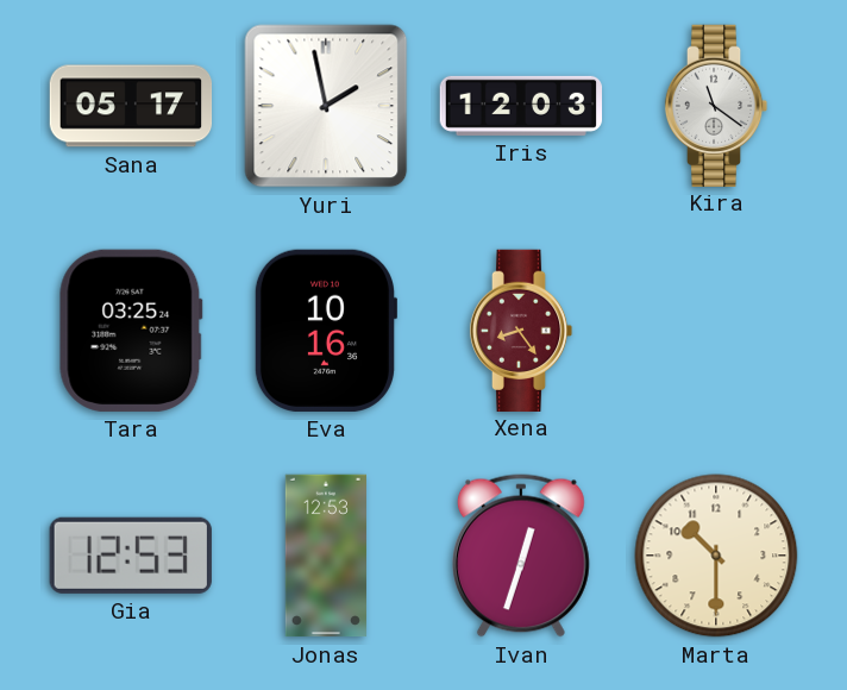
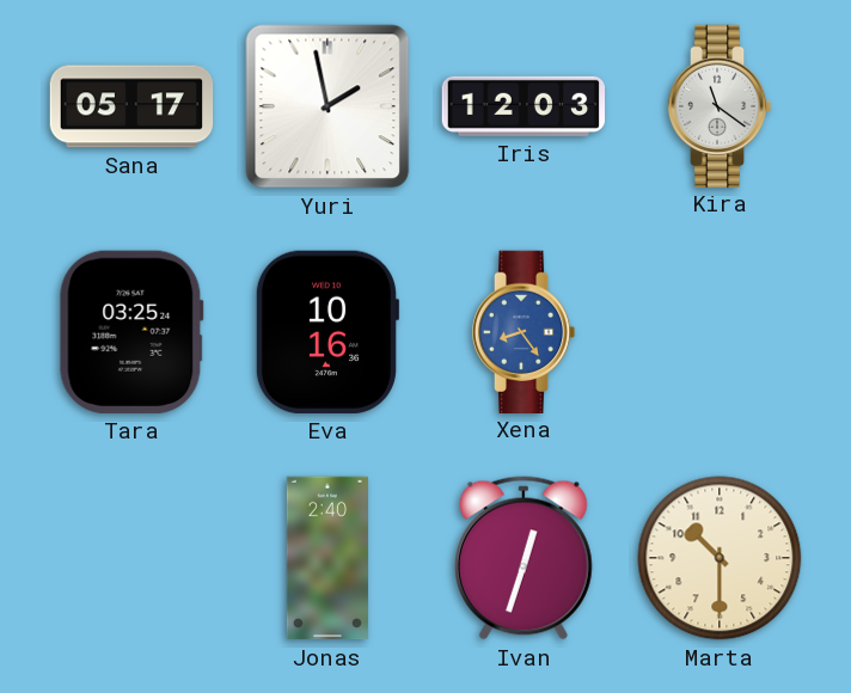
Xena dial: burgundy -> blue (524, 331)
Gia: 12:53 -> none (131, 556)
Jonas: 12:53 -> 2:40 (327, 558)
